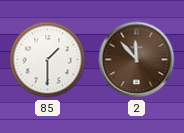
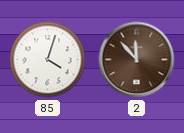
85: 1:30 -> 4:03 (48, 60)
